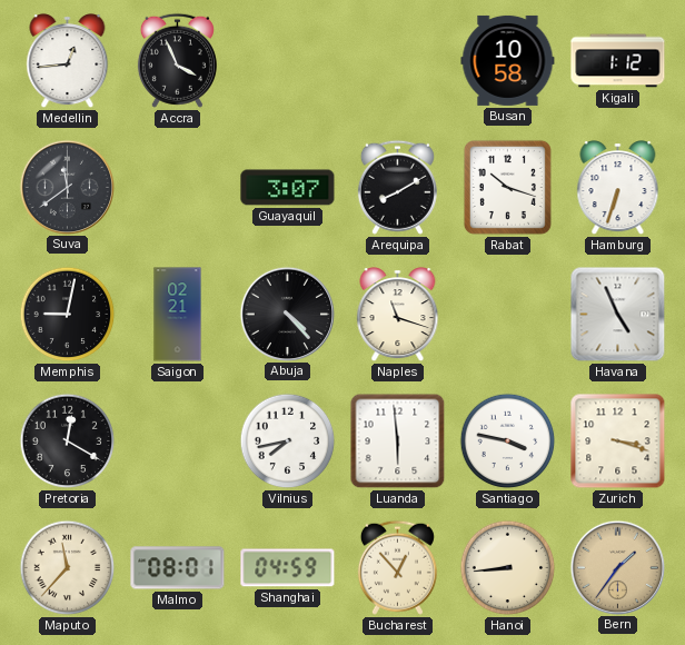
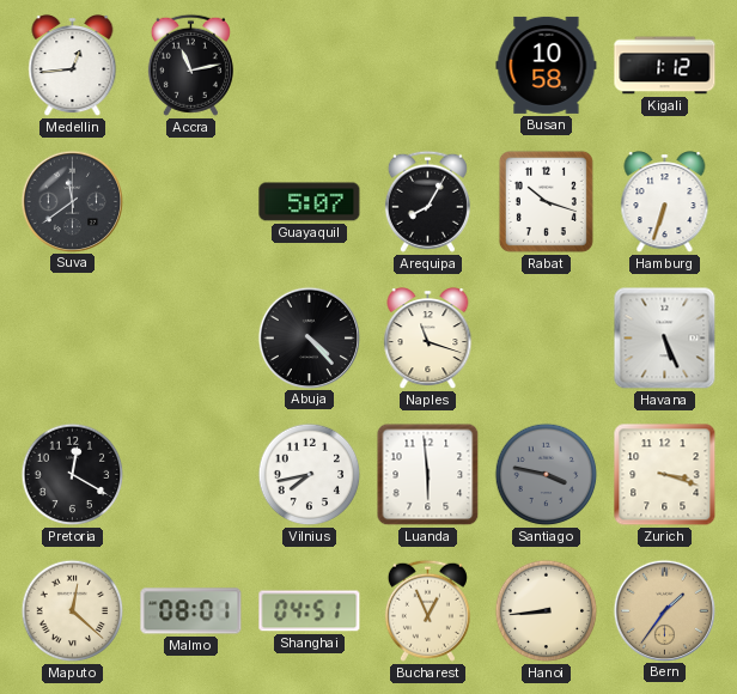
Accra: 3:56 -> 11:13 (190, 65)
Guayaquil: 3:07 -> 5:07 (310, 202)
Arequipa: 8:10 -> 8:05 (427, 201)
Memphis: 9:02 -> none (68, 315)
Saigon: 02:21 -> none (178, 315)
Havana: 4:56 -> 5:26 (665, 339)
Santiago dial: white -> grey (547, 475)
Maputo: 11:37 -> 12:22 (73, 611)
Shanghai: 04:59 -> 04:51 (310, 611)
Bucharest: 12:53 -> 12:56 (427, 610)
